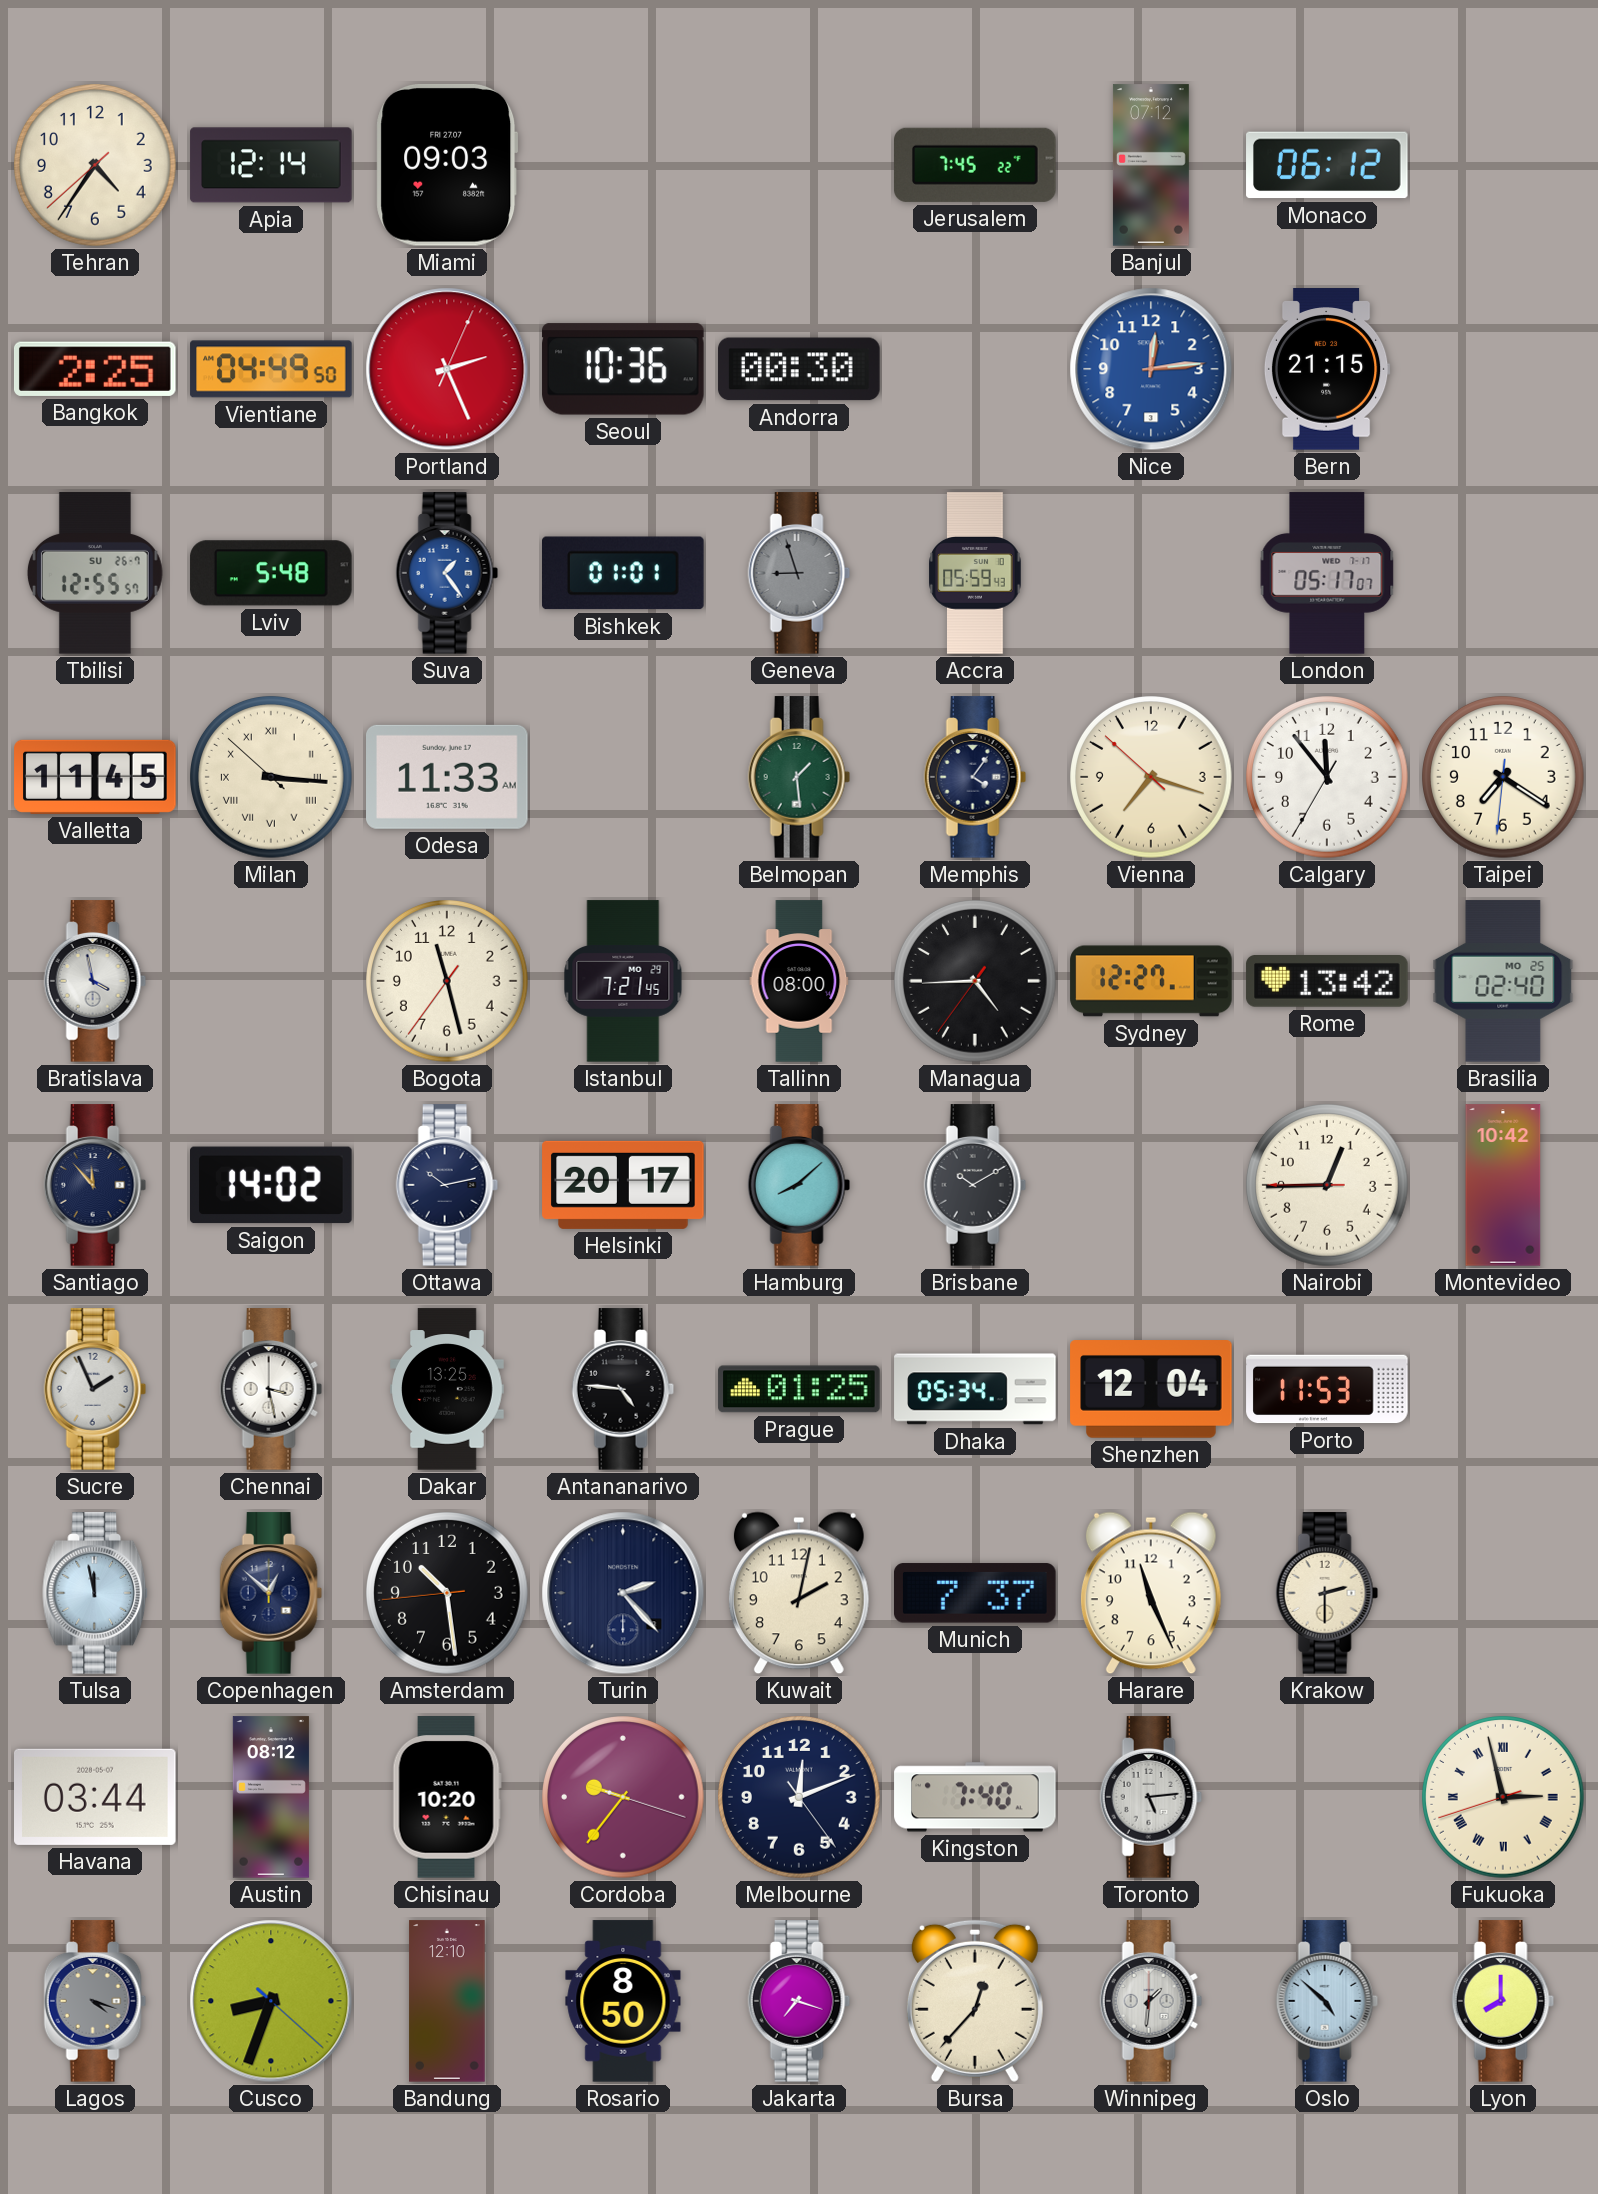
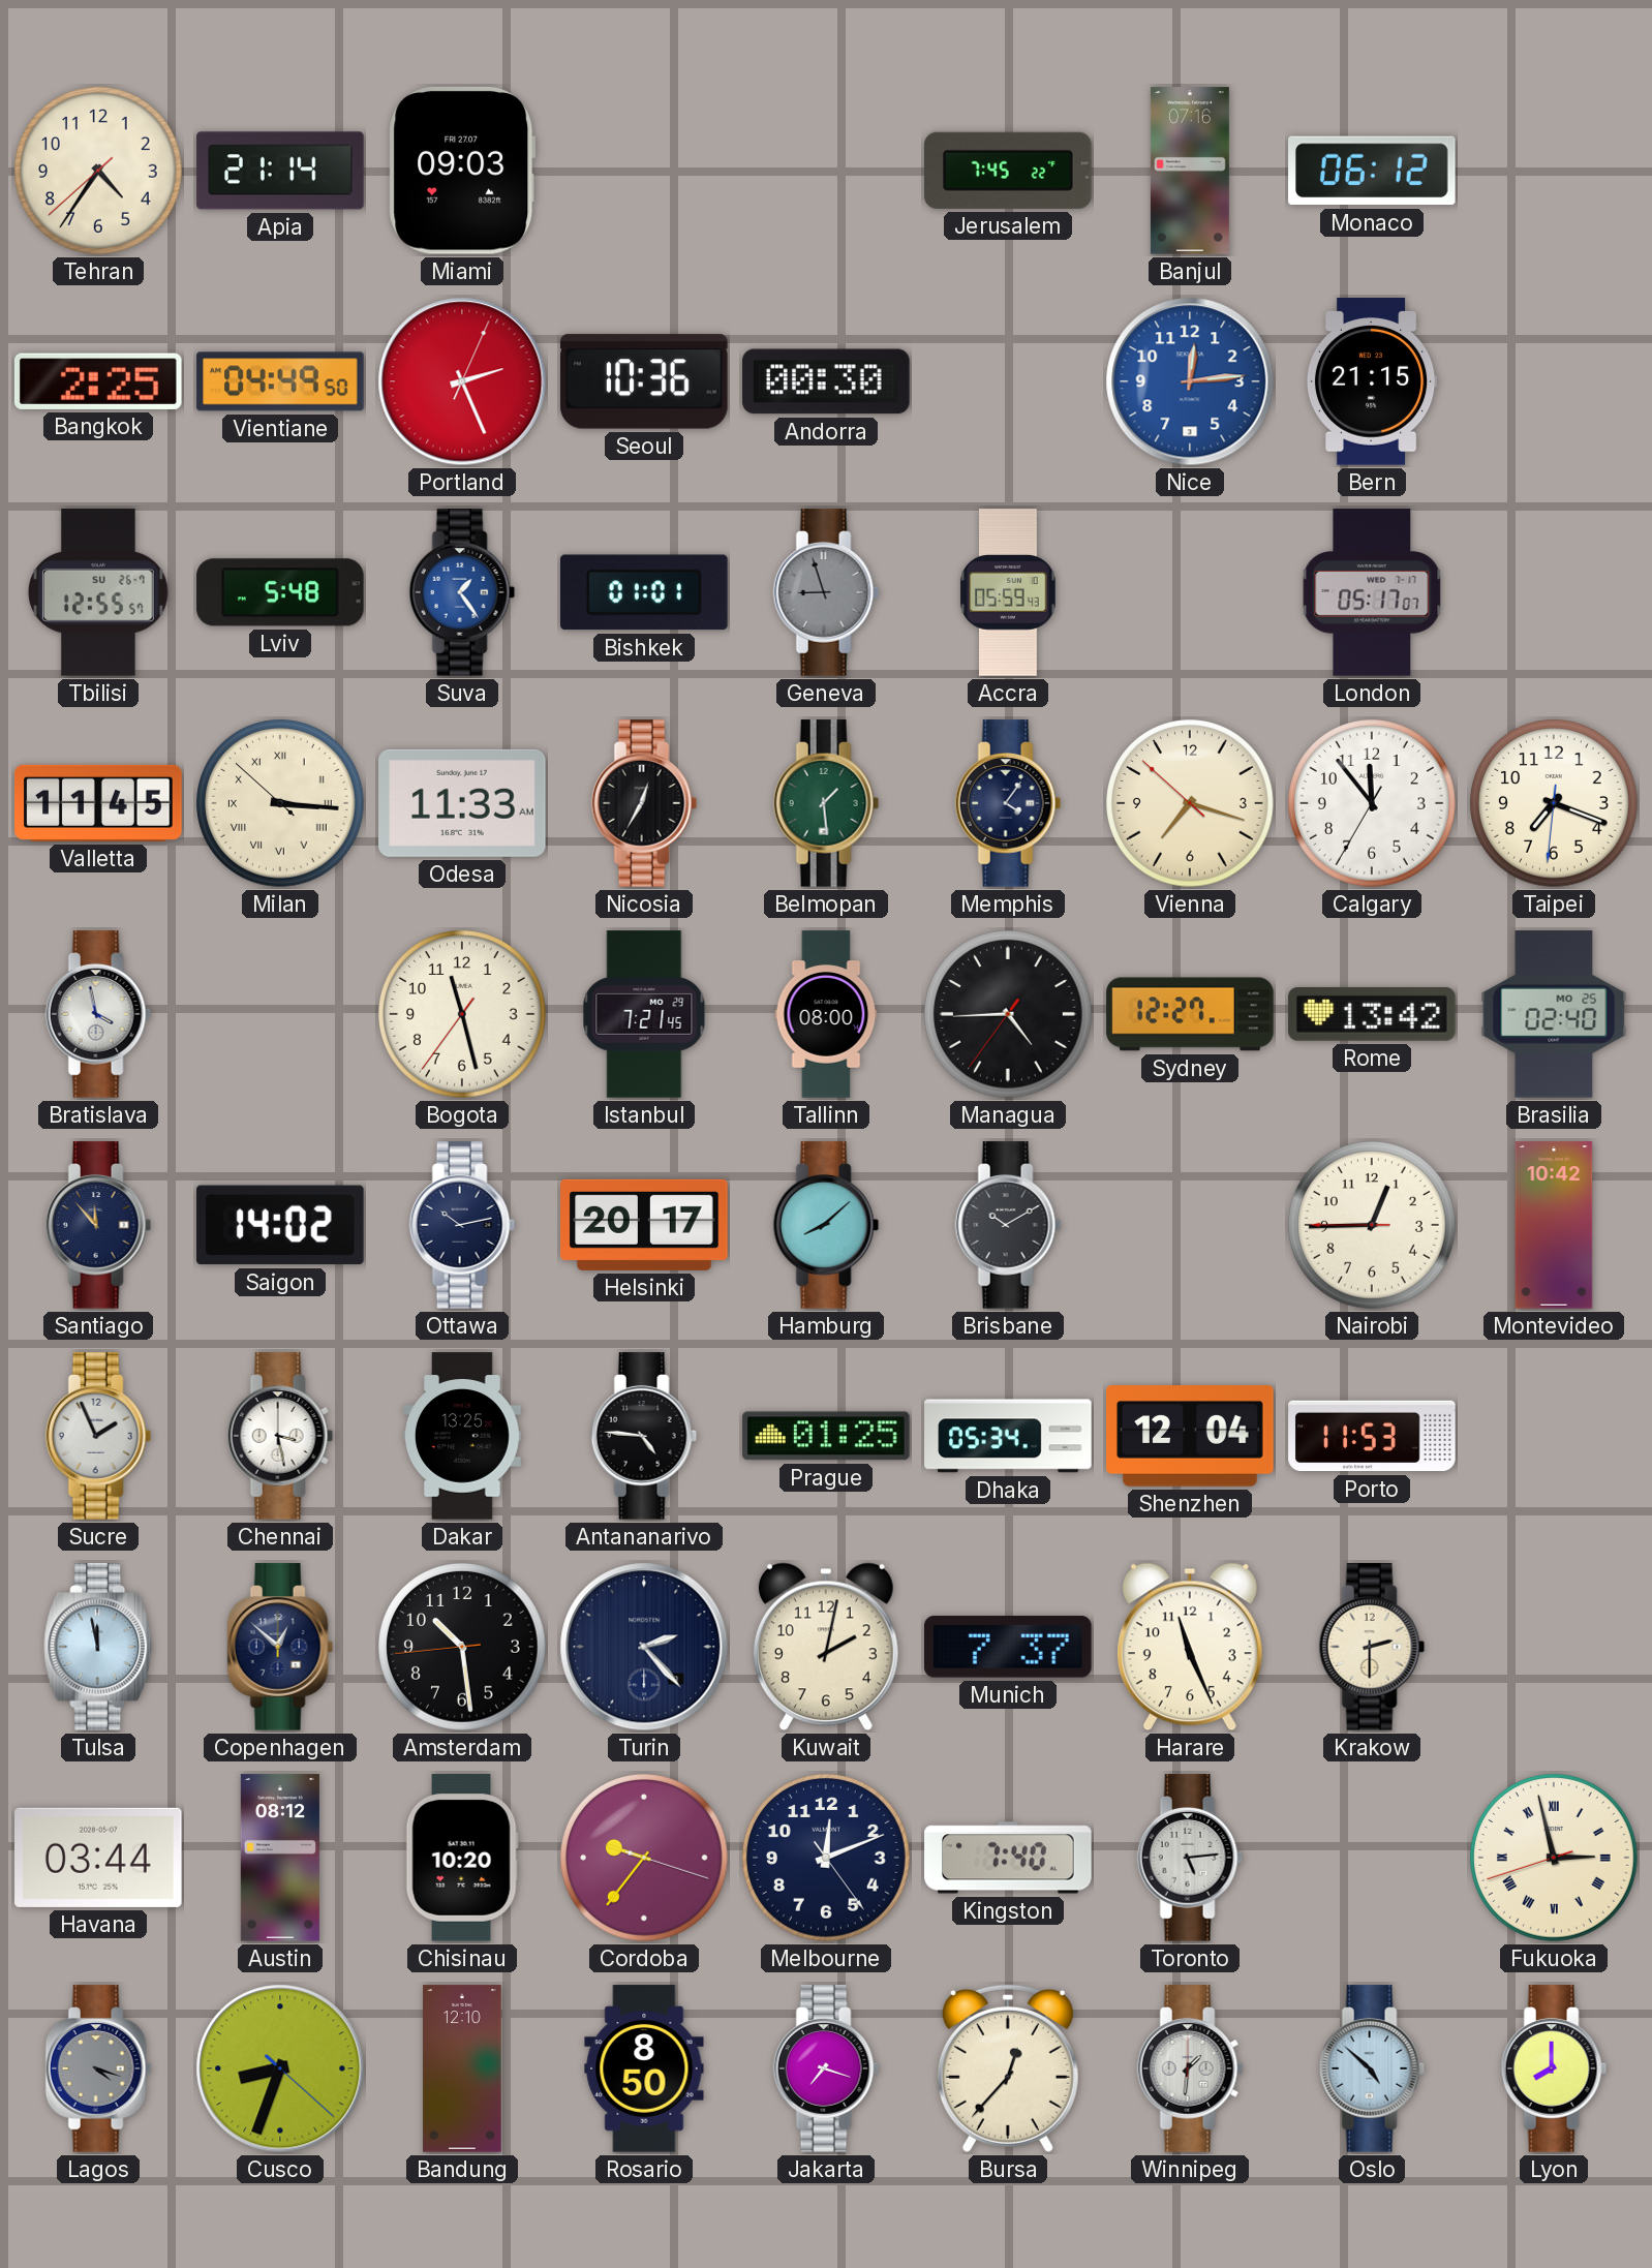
Apia: 12:14 -> 21:14 (280, 171)
Banjul: 07:12 -> 07:16 (1190, 171)
Nicosia: none -> 12:35 (644, 803)
Taipei: 7:20 -> 7:18 (1555, 804)
